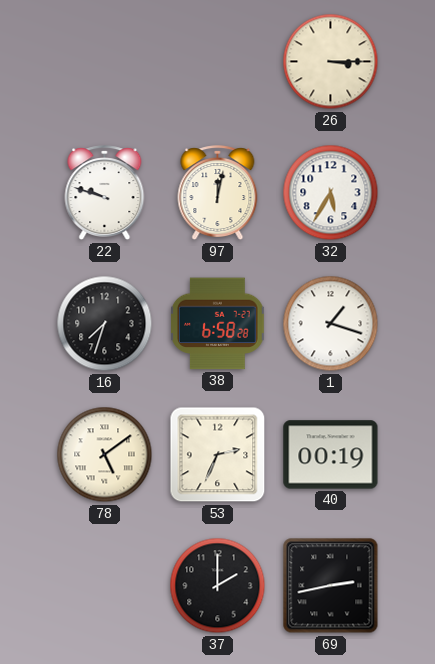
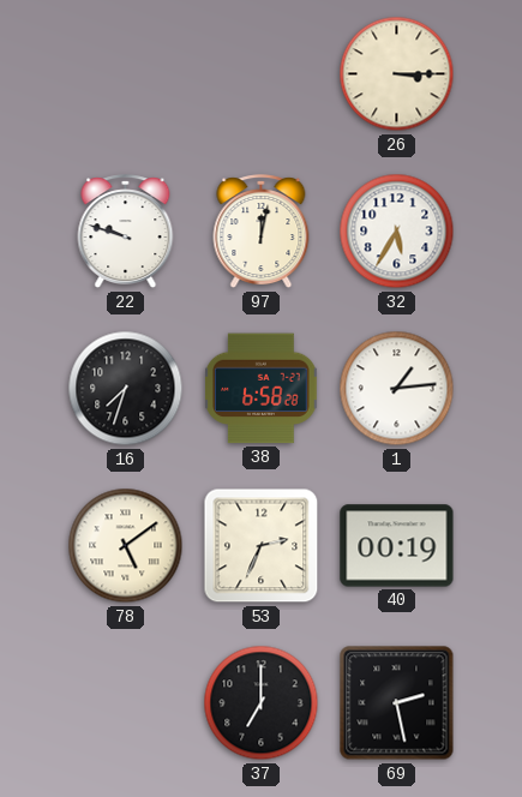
1: 1:18 -> 1:14 (397, 389)
37: 2:00 -> 7:00 (262, 703)
69: 2:43 -> 2:28 (397, 703)
